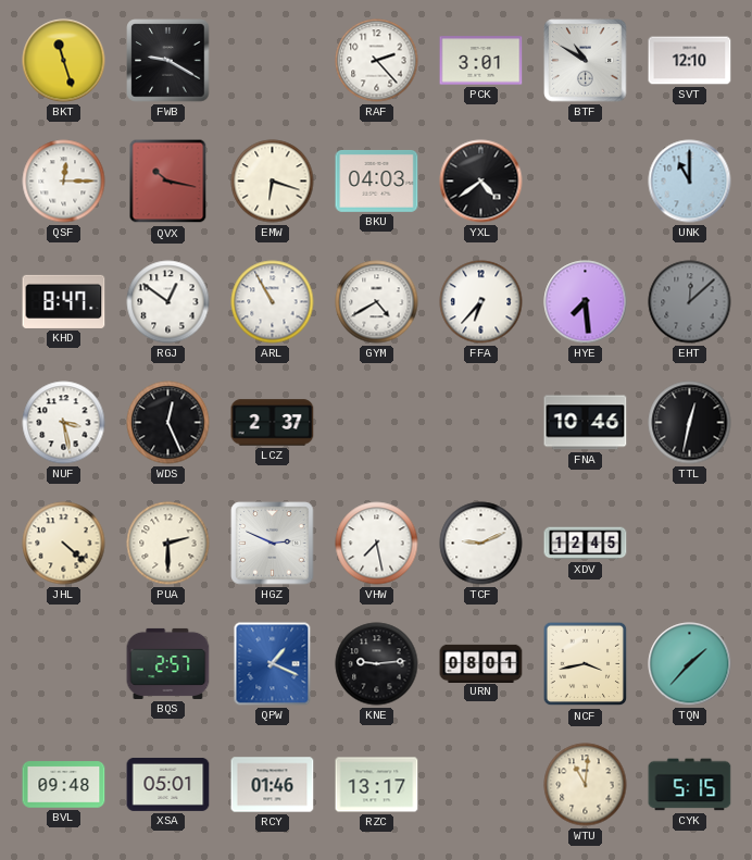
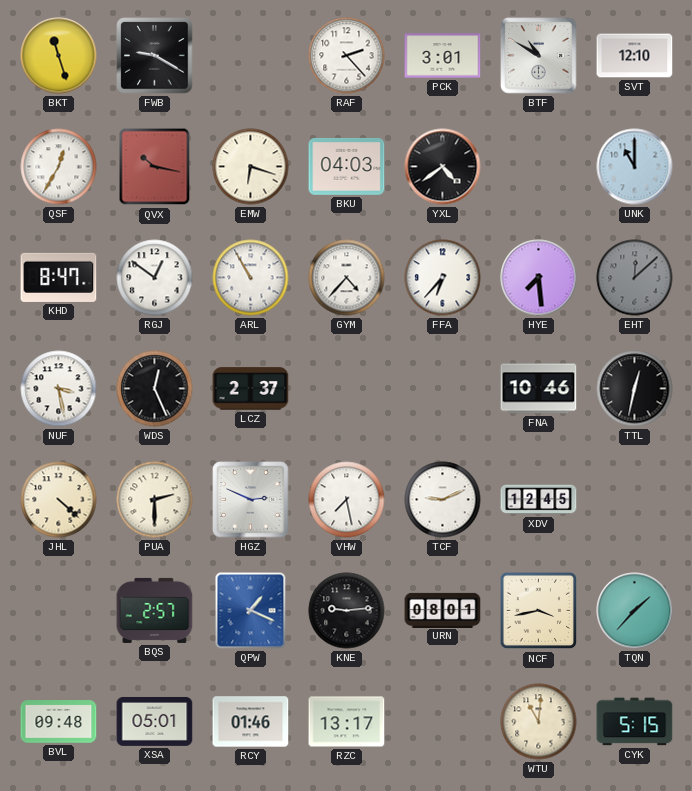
QSF: 12:15 -> 12:35 (59, 167)
GYM: 4:40 -> 4:37 (347, 278)
